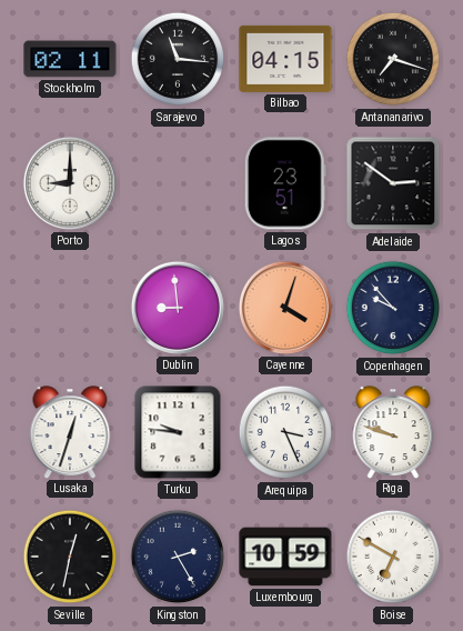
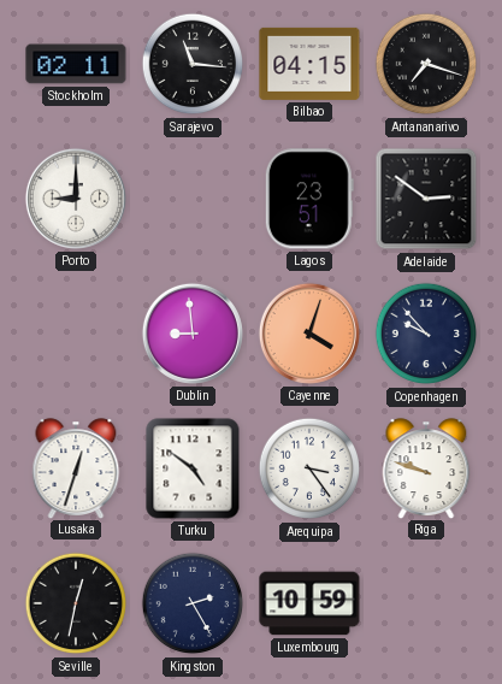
Turku: 9:46 -> 4:51 (193, 468)
Arequipa: 3:26 -> 3:24 (309, 468)
Boise: 6:50 -> none (393, 557)
